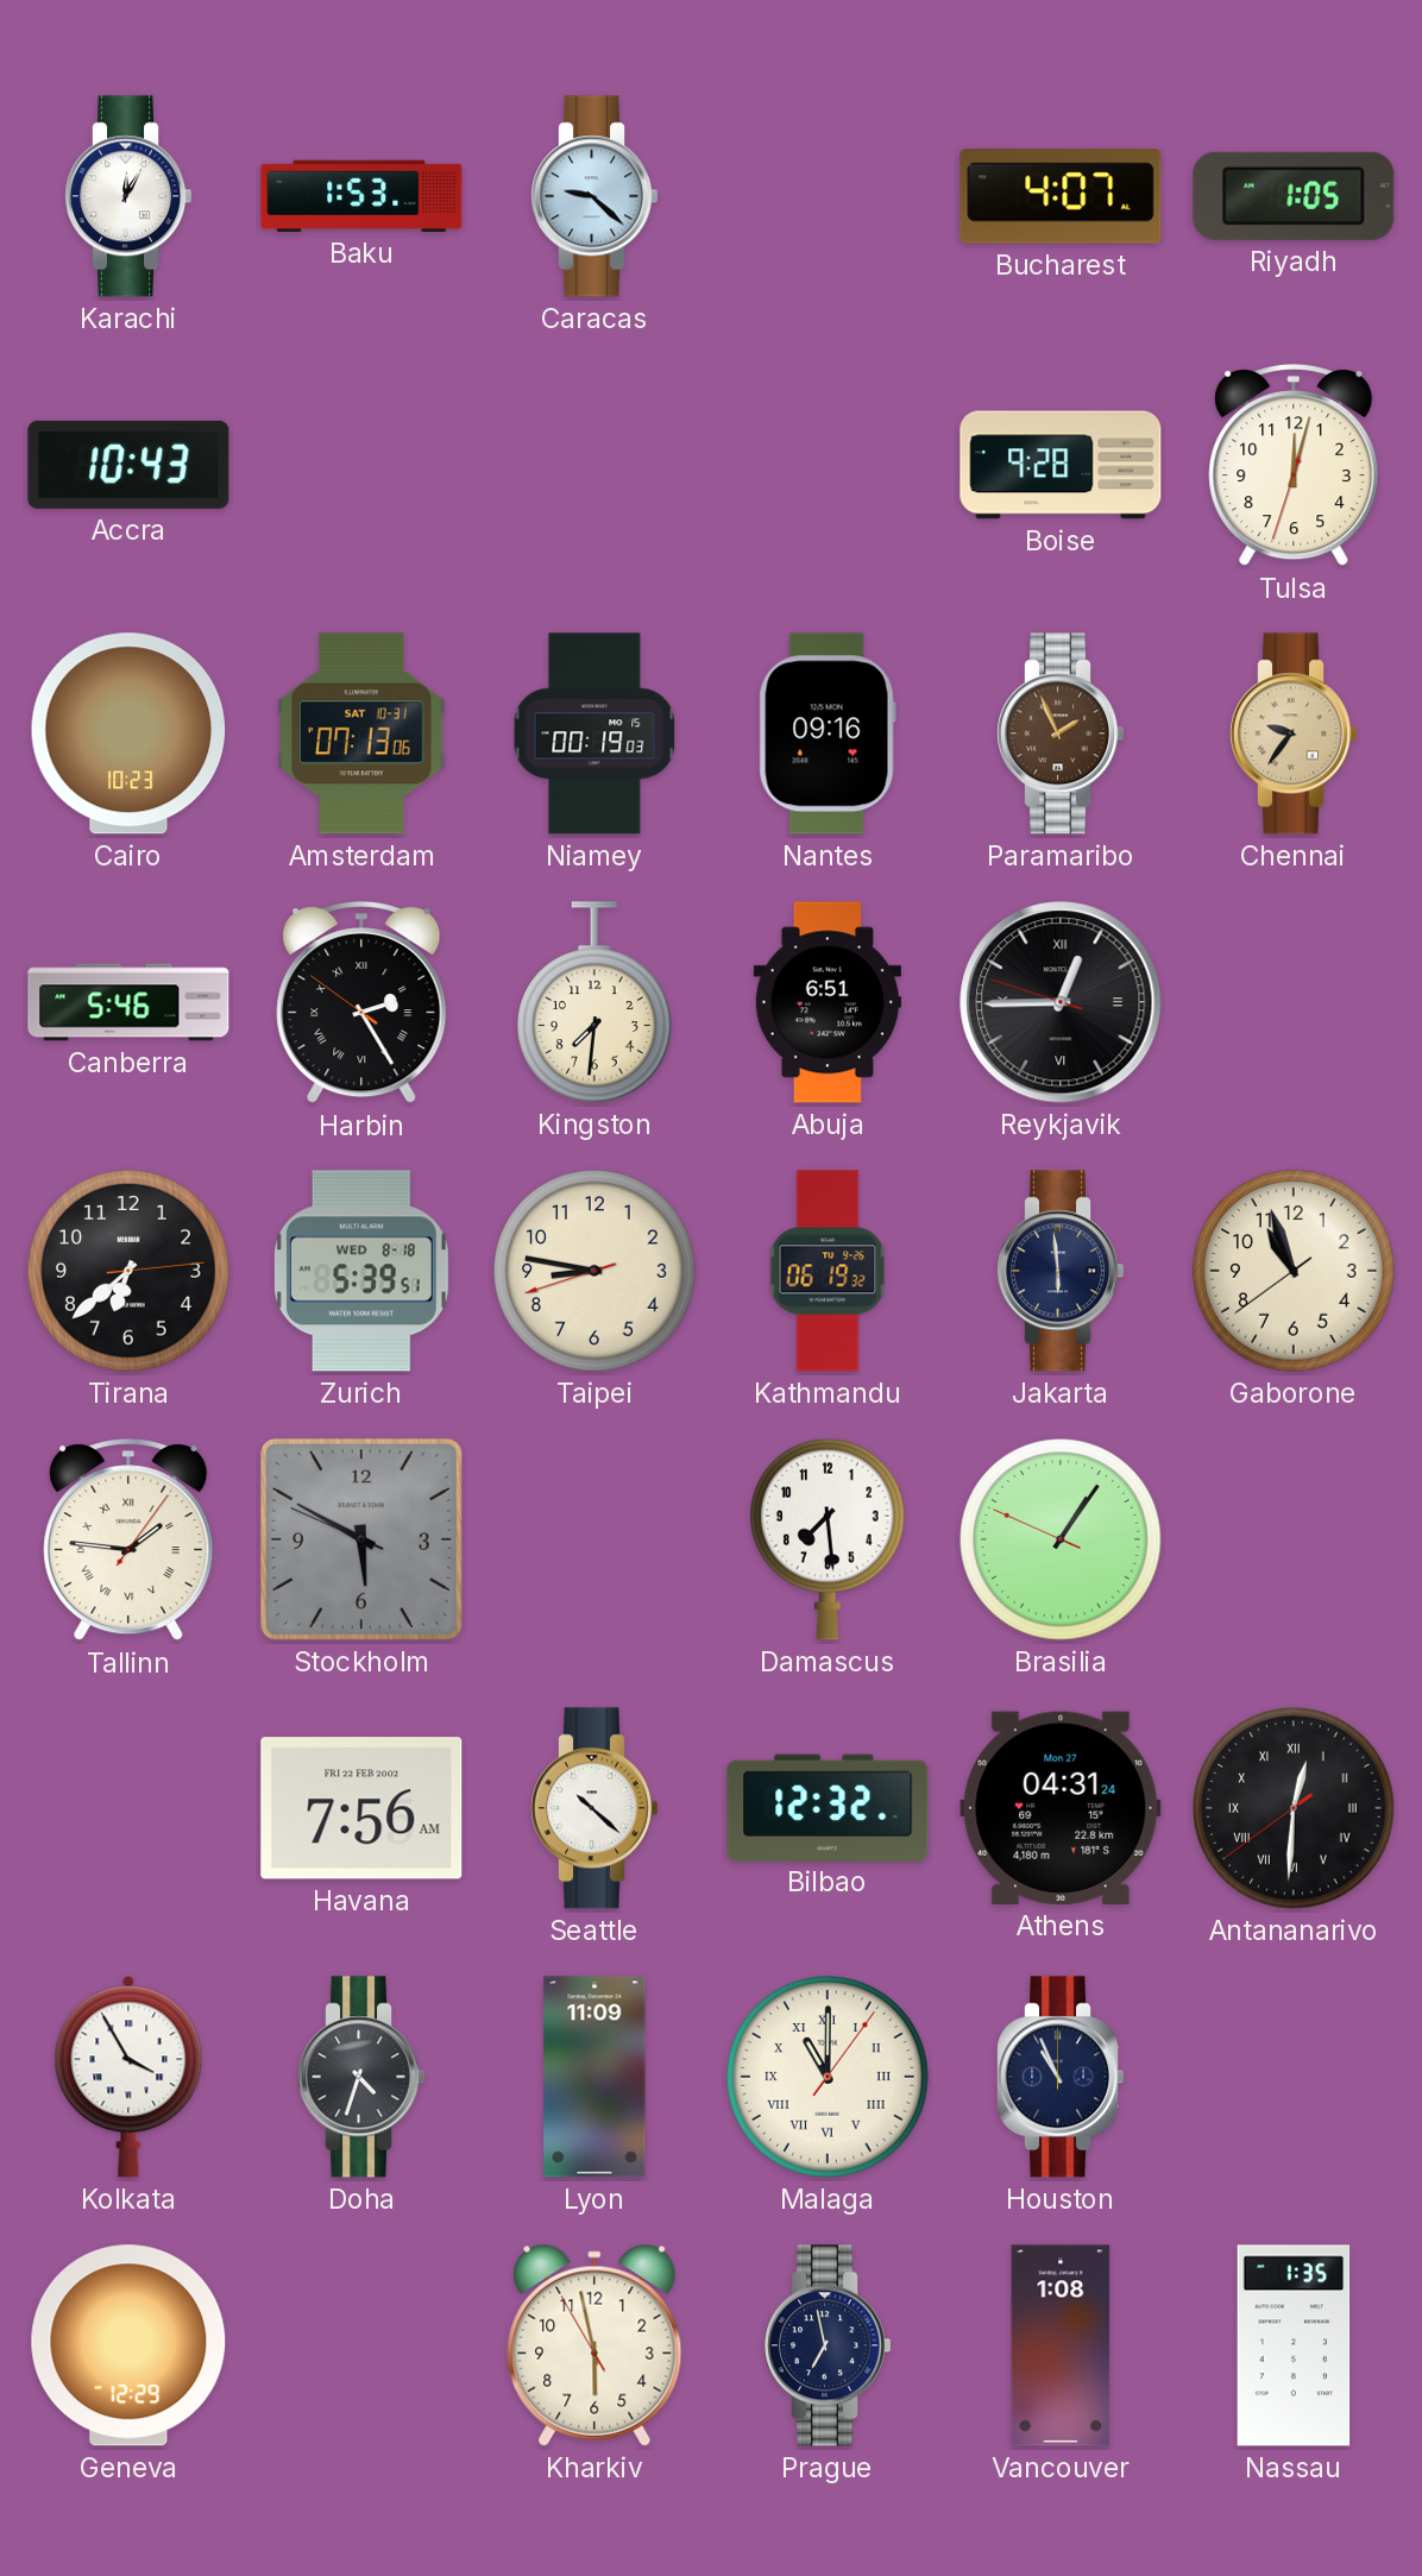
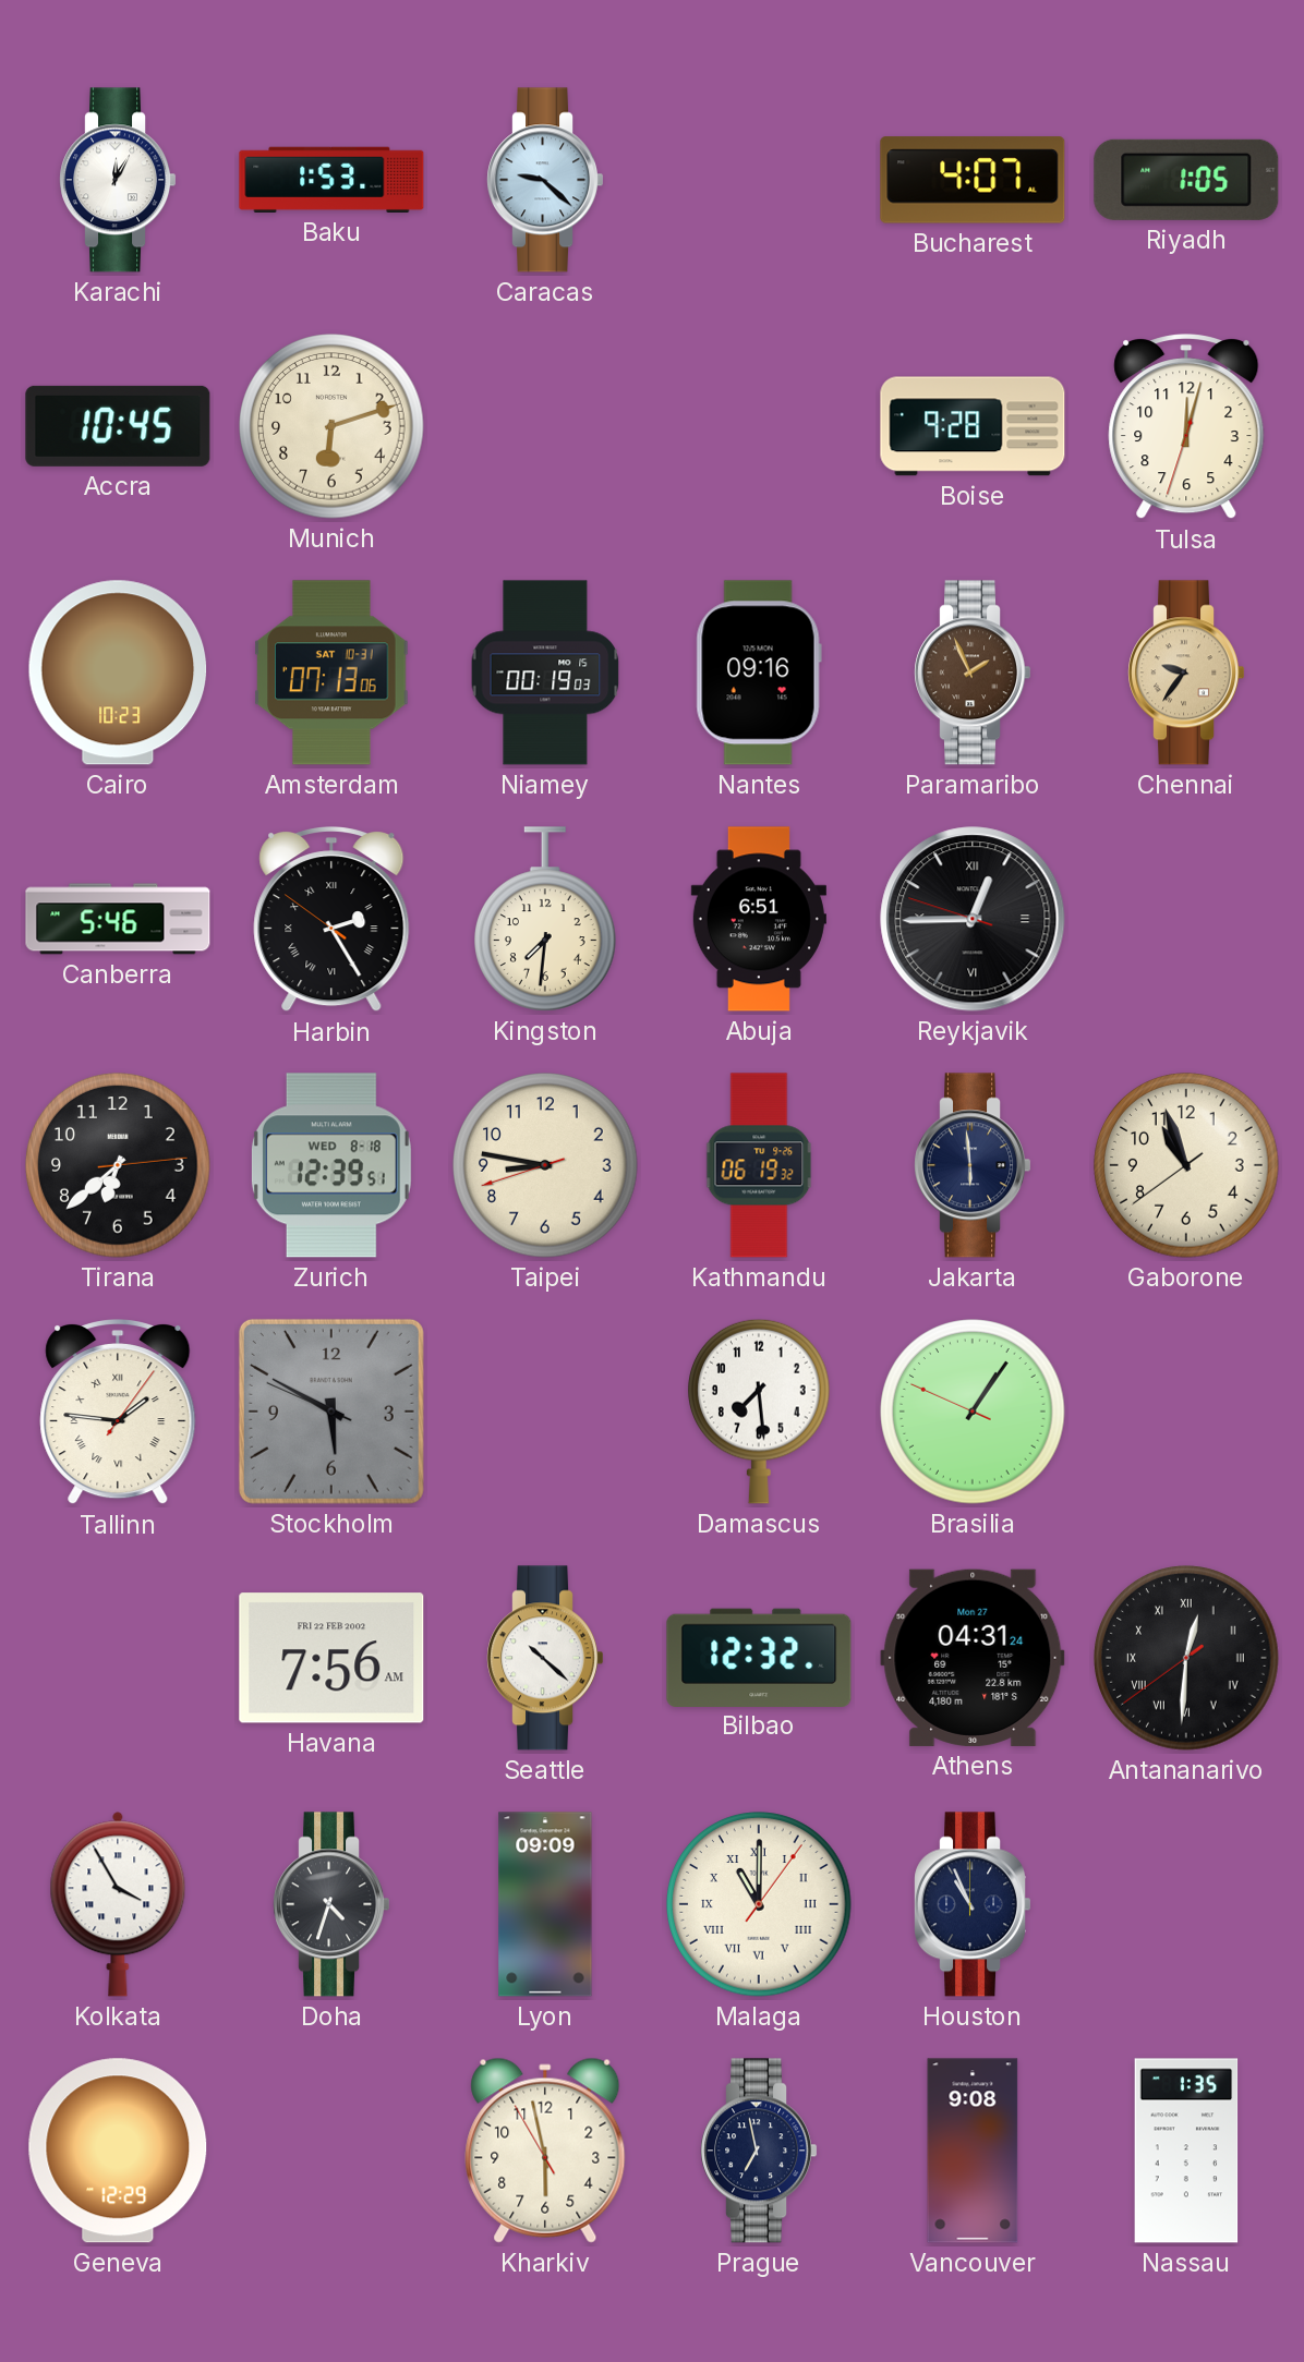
Accra: 10:43 -> 10:45 (118, 426)
Munich: none -> 6:12 (331, 426)
Zurich: 5:39 -> 12:39 (331, 1165)
Lyon: 11:09 -> 09:09 (545, 1904)
Vancouver: 1:08 -> 9:08 (973, 2151)
